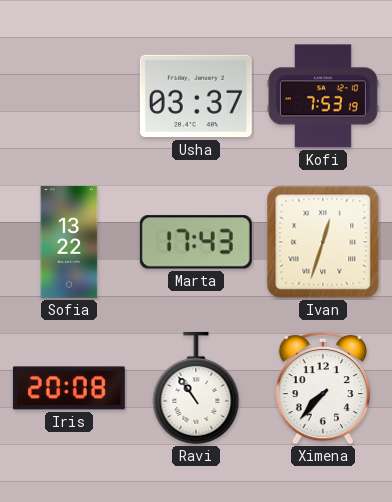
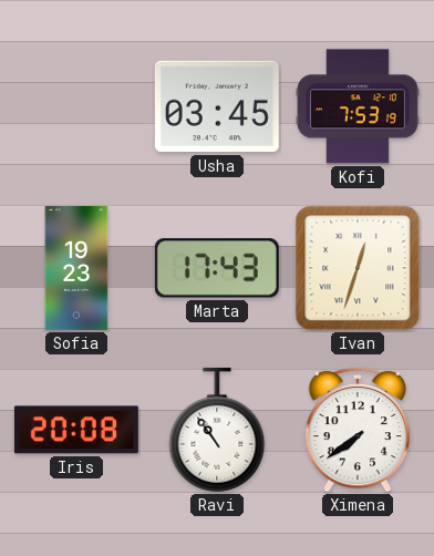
Usha: 03:37 -> 03:45 (217, 106)
Sofia: 13:22 -> 19:23 (76, 268)
Ximena: 7:37 -> 7:39 (358, 430)
